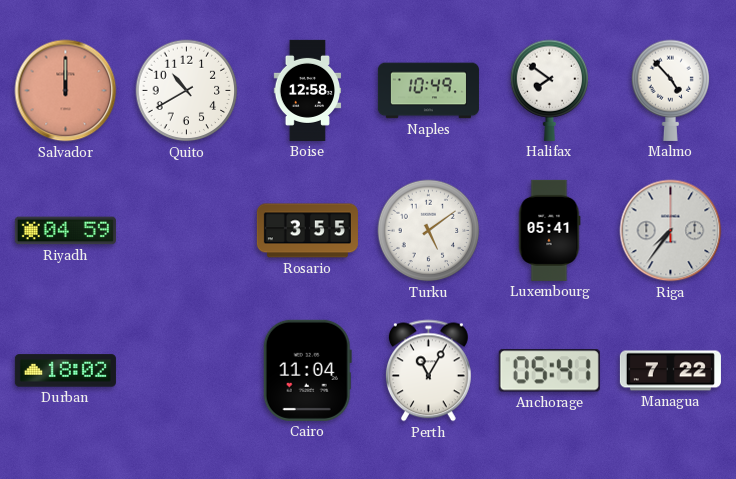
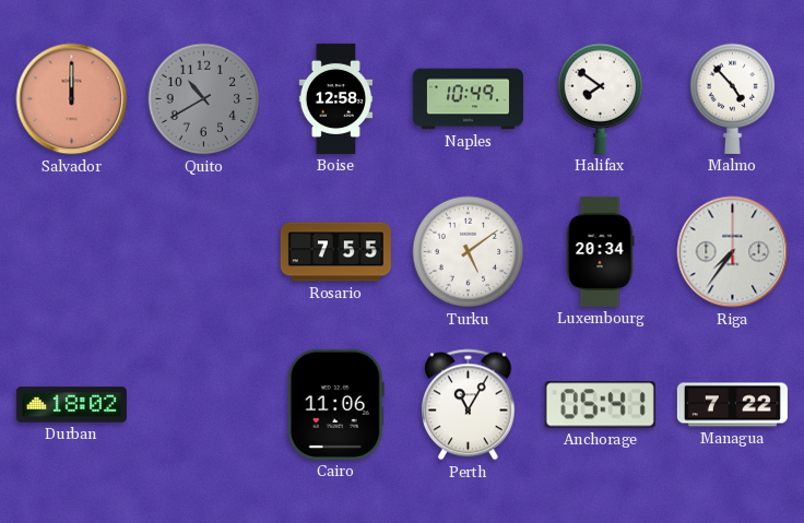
Quito dial: white -> grey (204, 99)
Riyadh: 04:59 -> none (65, 231)
Rosario: 3:55 -> 7:55 (335, 252)
Luxembourg: 05:41 -> 20:34 (600, 251)
Cairo: 11:04 -> 11:06 (335, 404)
